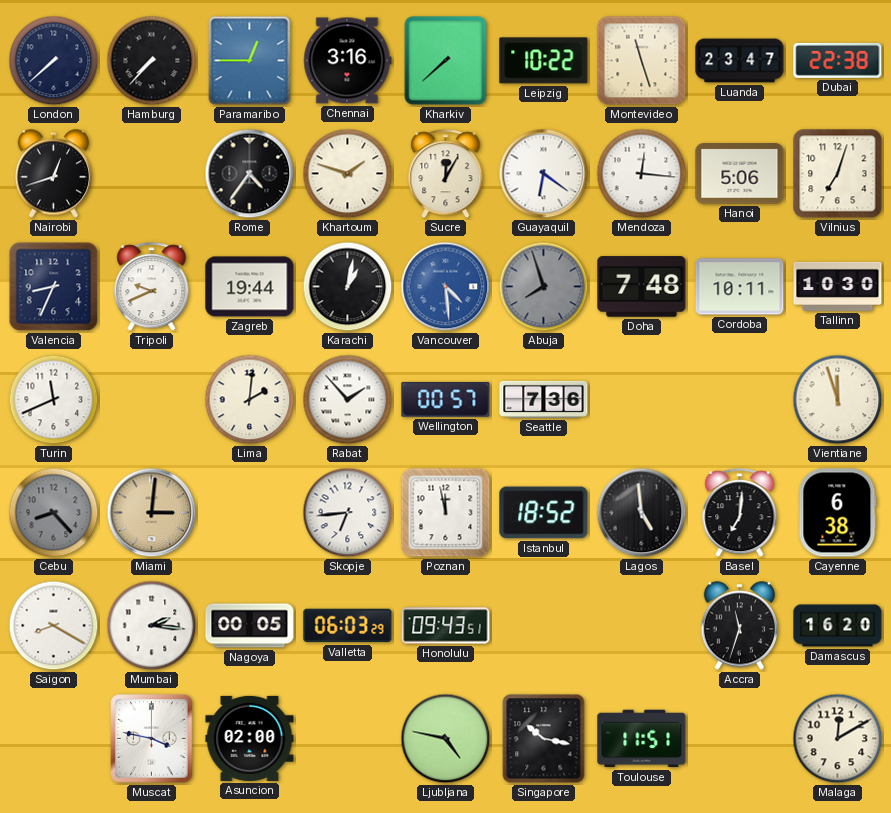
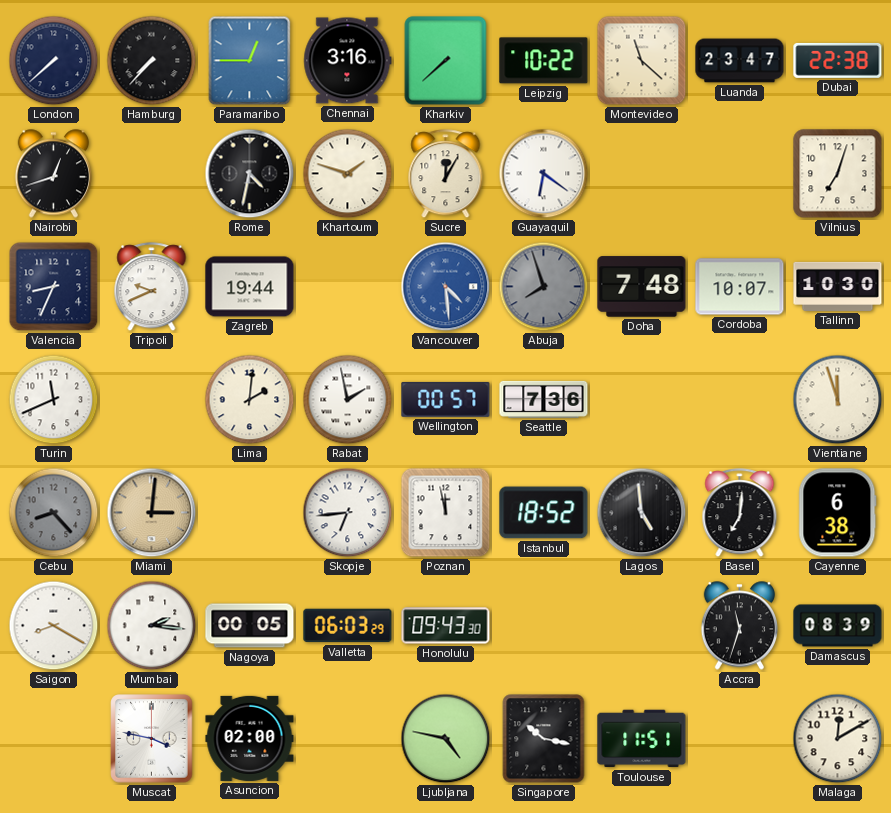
Montevideo: 11:27 -> 11:22 (642, 61)
Rome: 4:36 -> 4:32 (250, 174)
Mendoza: 12:16 -> none (642, 174)
Hanoi: 5:06 -> none (740, 174)
Karachi: 1:02 -> none (348, 287)
Cordoba: 10:11 -> 10:07 (740, 287)
Rabat: 1:53 -> 1:58 (348, 400)
Honolulu: 09:43:51 -> 09:43:30 (446, 626)
Damascus: 16:20 -> 08:39 (838, 626)
